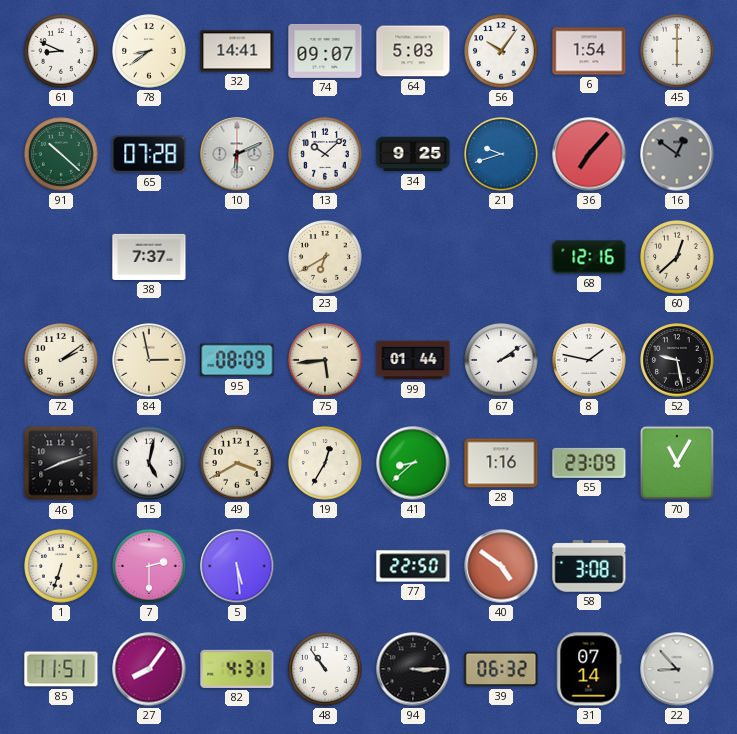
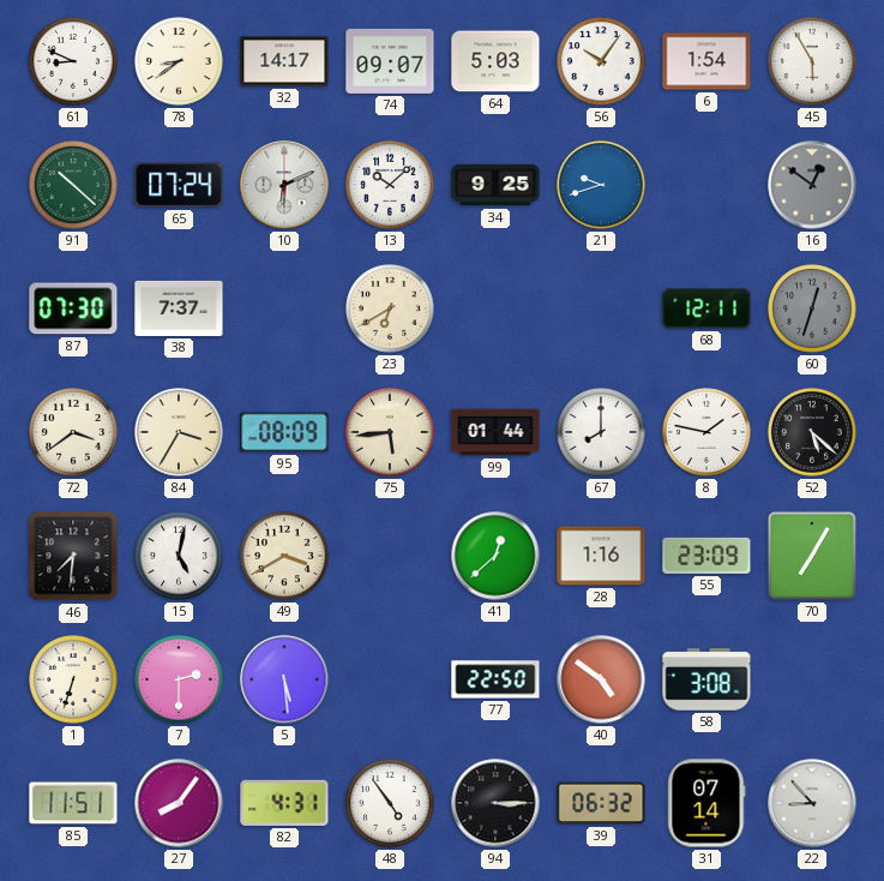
32: 14:41 -> 14:17 (284, 61)
45: 6:00 -> 5:55 (812, 61)
65: 07:28 -> 07:24 (179, 185)
36: 7:07 -> none (589, 154)
87: none -> 07:30 (73, 308)
68: 12:16 -> 12:11 (706, 308)
60: 12:38 -> 12:33 (812, 308)
60 dial: cream -> grey (812, 308)
72: 2:09 -> 3:39 (73, 432)
84: 2:58 -> 3:35 (179, 432)
67: 2:09 -> 8:00 (601, 432)
52: 9:28 -> 5:22 (812, 432)
46: 8:12 -> 7:31 (73, 556)
19: 12:35 -> none (325, 463)
41: 8:38 -> 12:38 (495, 556)
70: 11:05 -> 7:05 (812, 556)
48: 10:54 -> 4:54 (390, 803)
